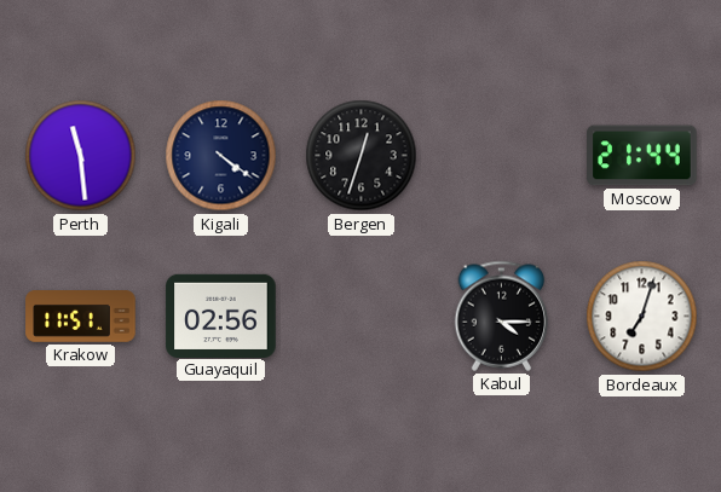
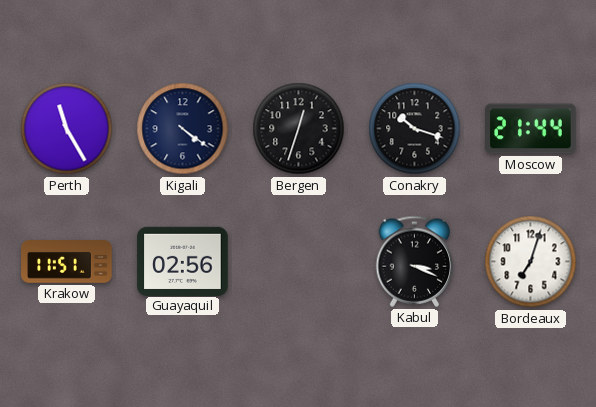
Perth: 11:29 -> 11:25 (67, 129)
Conakry: none -> 10:18 (415, 129)
Kabul: 4:15 -> 3:19 (415, 261)
